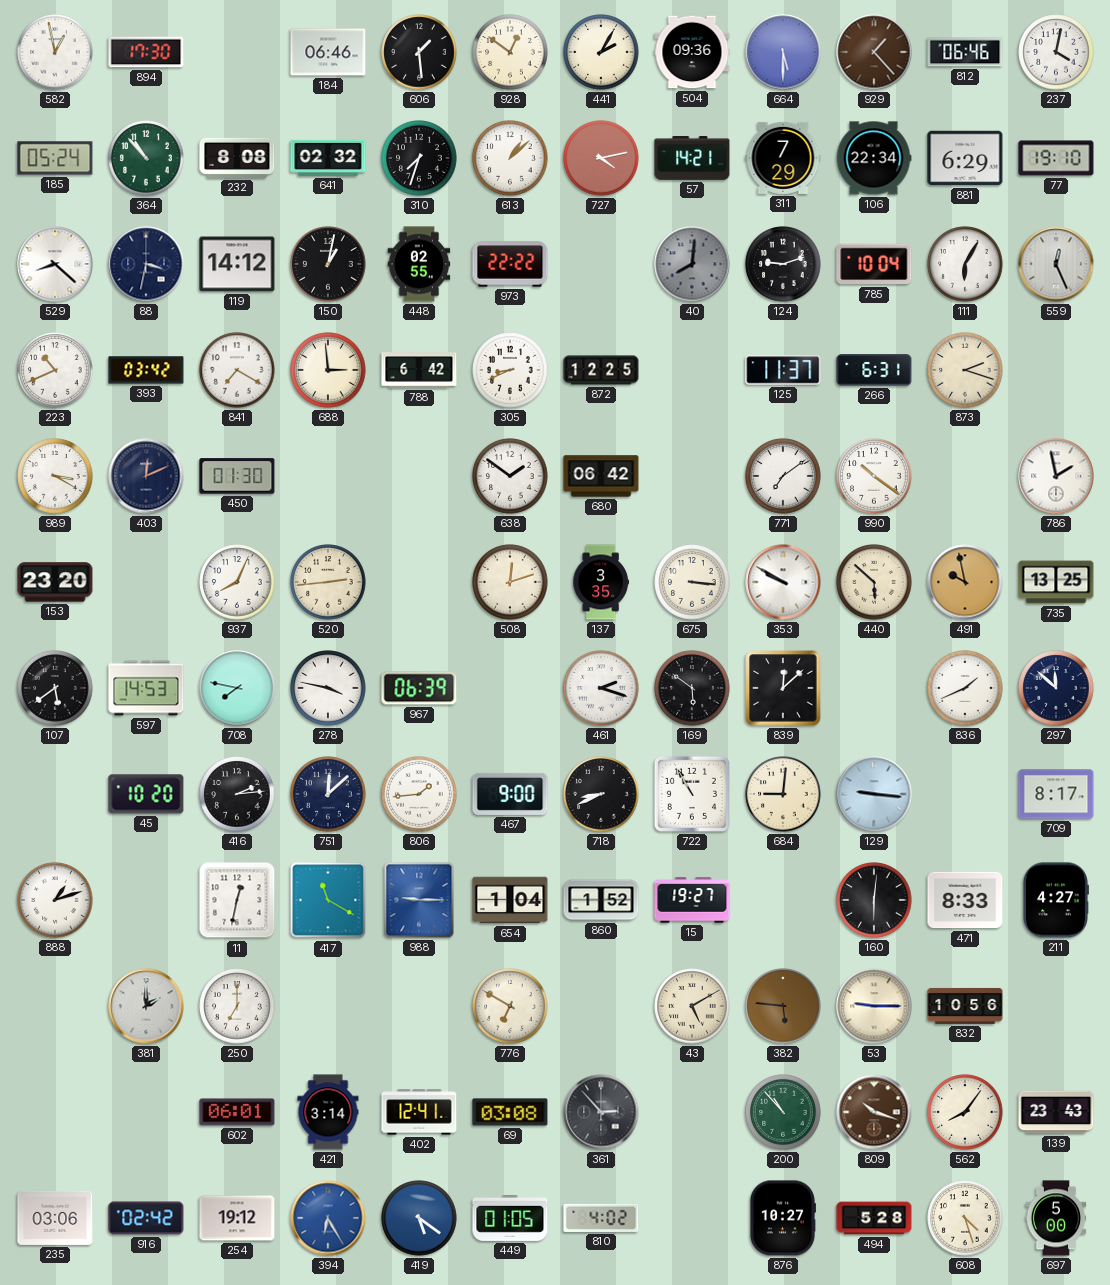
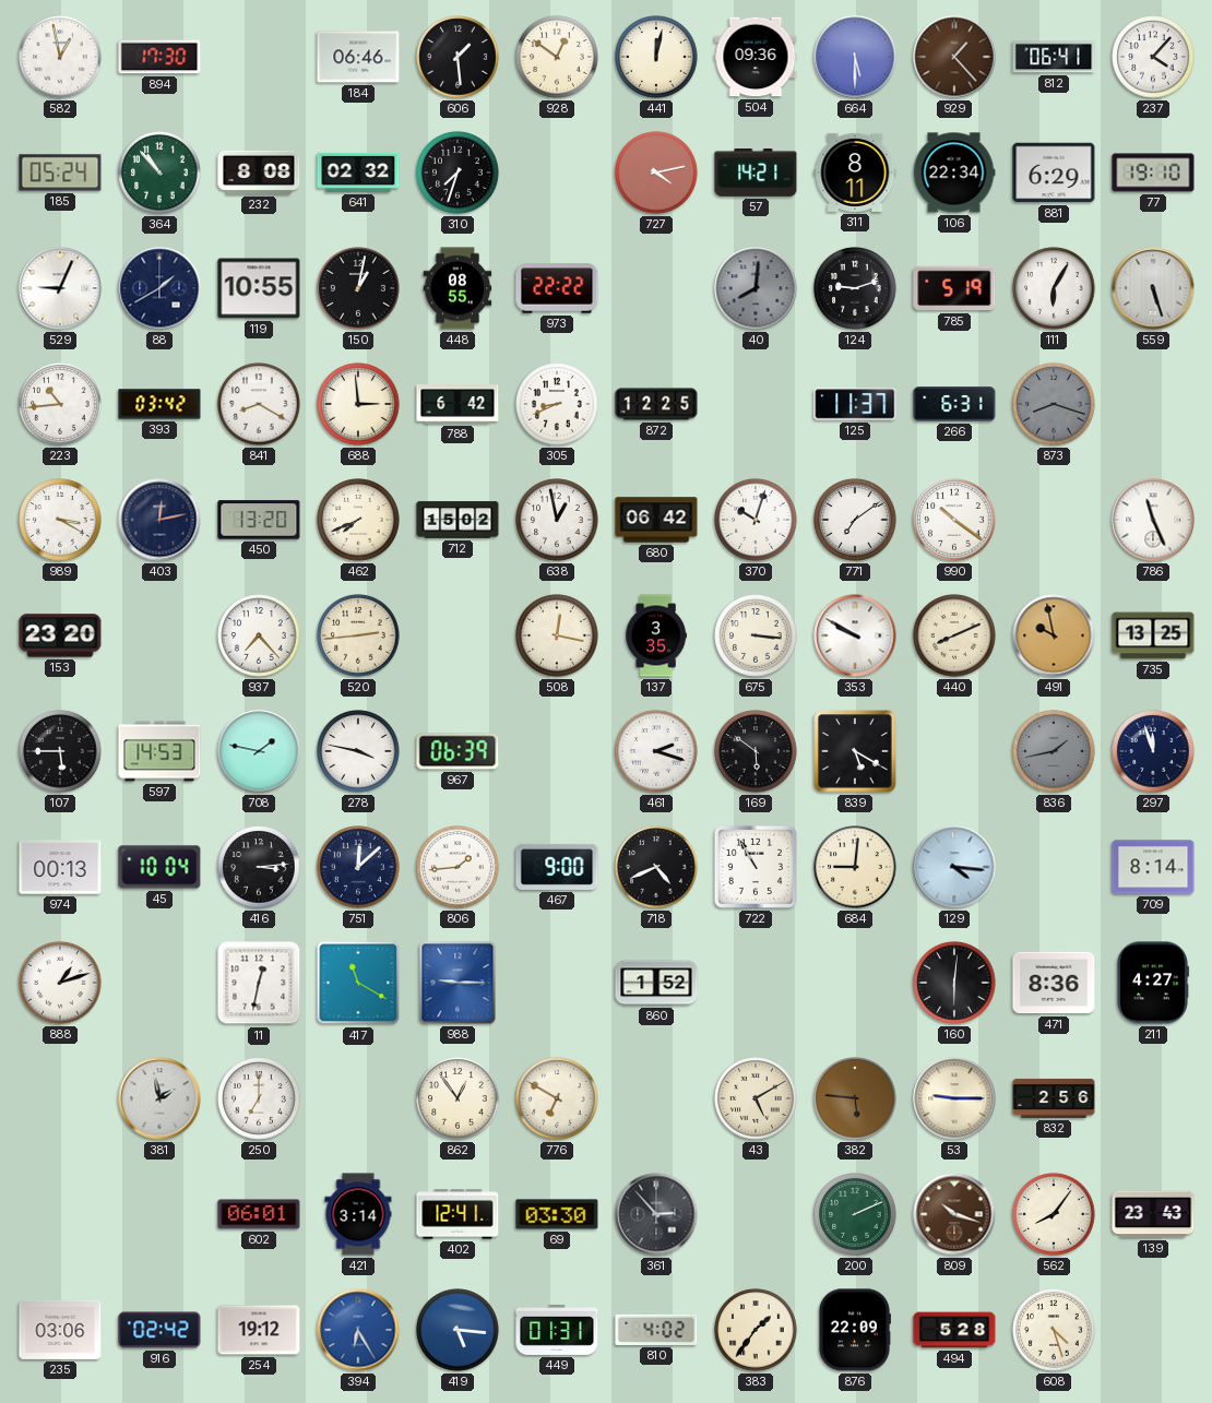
441: 2:05 -> 12:02 (656, 57)
812: 06:46 -> 06:41 (1054, 57)
237: 4:02 -> 4:07 (1153, 57)
613: 1:08 -> none (510, 158)
311: 7:29 -> 8:11 (855, 173)
529: 8:22 -> 9:04 (60, 288)
88: 3:32 -> 1:40 (159, 288)
119: 14:12 -> 10:55 (259, 288)
448: 02:55 -> 08:55 (458, 288)
785: 10:04 -> 5:19 (954, 288)
559: 12:26 -> 5:27 (1153, 288)
223: 10:41 -> 10:44 (60, 404)
841: 7:20 -> 8:20 (259, 404)
873: 2:18 -> 8:18 (1054, 404)
873 dial: cream -> grey (1054, 404)
403: 12:11 -> 12:13 (159, 520)
450: 01:30 -> 13:20 (259, 520)
462: none -> 7:41 (358, 520)
712: none -> 15:02 (458, 520)
638: 1:51 -> 12:58 (557, 520)
370: none -> 10:03 (756, 520)
786: 1:58 -> 11:26 (1153, 520)
937: 8:04 -> 7:23 (259, 635)
508: 12:12 -> 12:17 (557, 635)
440: 5:52 -> 8:11 (954, 635)
107: 5:39 -> 5:45 (60, 751)
708: 7:47 -> 1:47 (259, 751)
839: 12:08 -> 5:20 (855, 751)
836: 1:41 -> 1:43 (1054, 751)
836 dial: white -> grey (1054, 751)
297: 11:52 -> 11:57 (1153, 751)
974: none -> 00:13 (60, 867)
45: 10:20 -> 10:04 (159, 867)
416: 2:14 -> 3:14 (259, 867)
718: 8:41 -> 4:41 (656, 867)
129: 9:16 -> 4:16 (954, 867)
709: 8:17 -> 8:14 (1153, 867)
654: 1:04 -> none (510, 900)
15: 19:27 -> none (692, 900)
471: 8:33 -> 8:36 (1054, 983)
381: 2:00 -> 1:58 (159, 1098)
862: none -> 12:54 (458, 1098)
832: 10:56 -> 2:56 (1054, 1098)
69: 03:08 -> 03:30 (557, 1214)
200: 10:53 -> 2:11 (855, 1214)
419: 5:21 -> 5:16 (458, 1330)
449: 01:05 -> 01:31 (557, 1330)
383: none -> 1:36 (756, 1330)
876: 10:27 -> 22:09 (854, 1330)
697: 5:00 -> none (1056, 1218)
